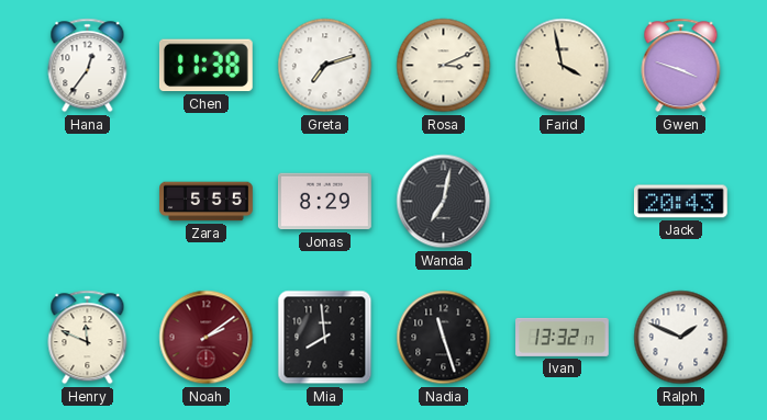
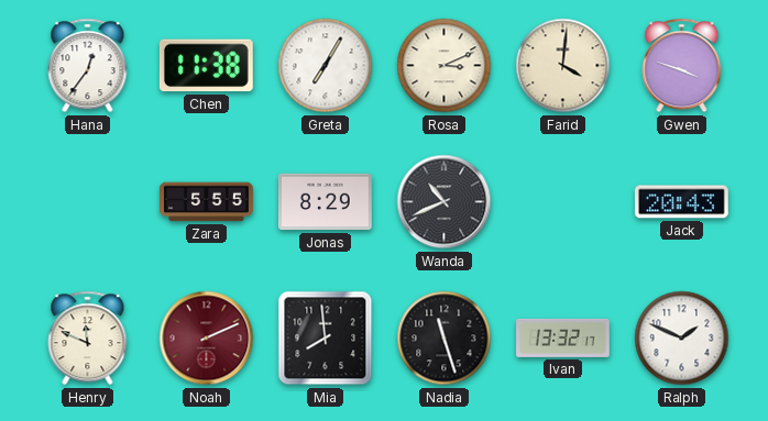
Greta: 7:12 -> 7:05 (326, 66)
Farid: 3:58 -> 4:01 (563, 66)
Wanda: 7:02 -> 10:41 (445, 202)
Noah: 2:09 -> 2:11 (207, 339)
